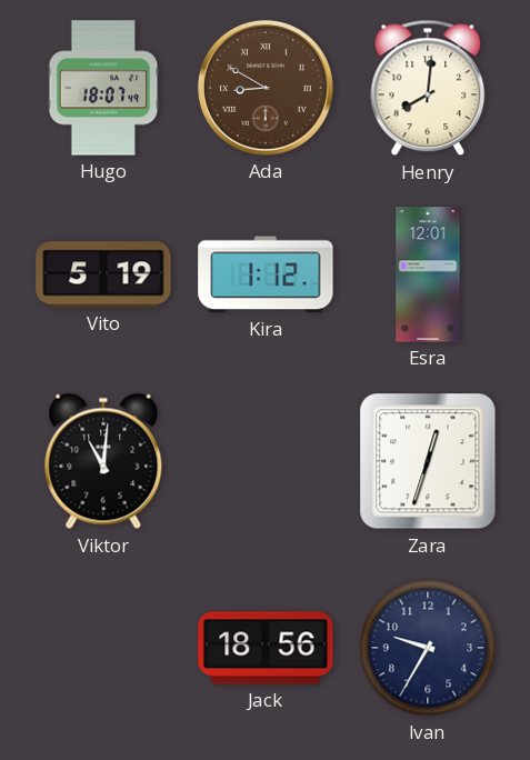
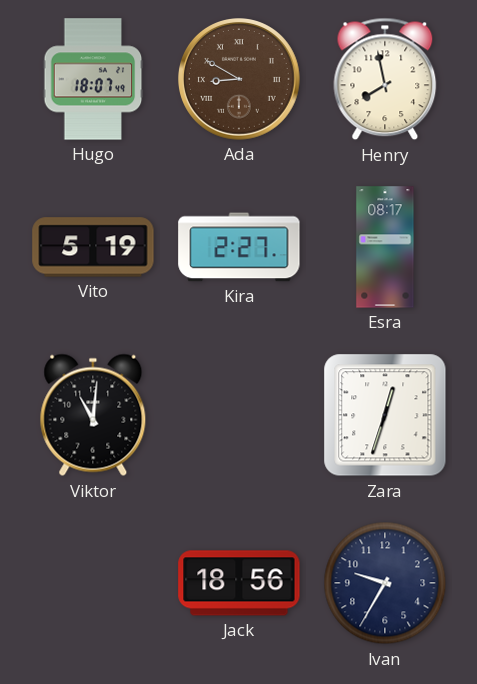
Henry: 8:01 -> 7:58 (385, 79)
Kira: 1:12 -> 2:27 (239, 247)
Esra: 12:01 -> 08:17 (385, 247)
